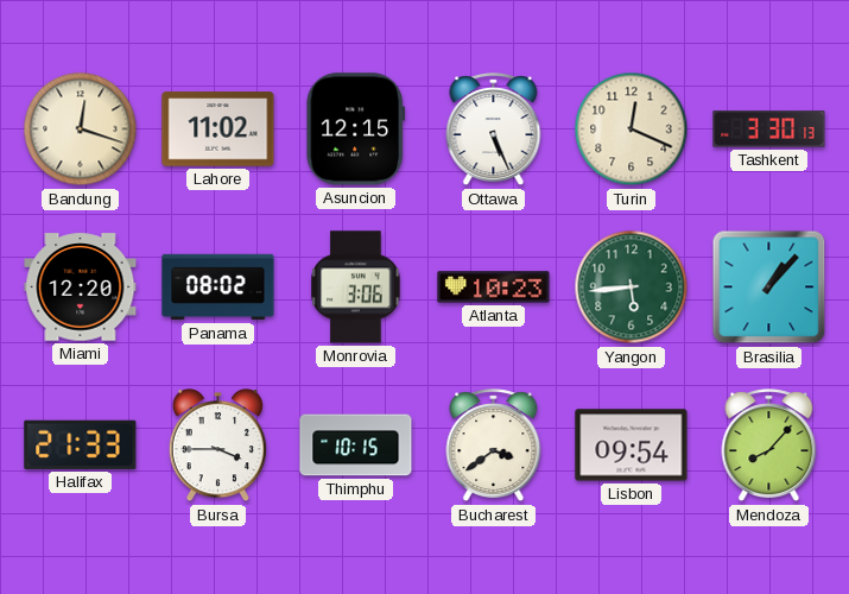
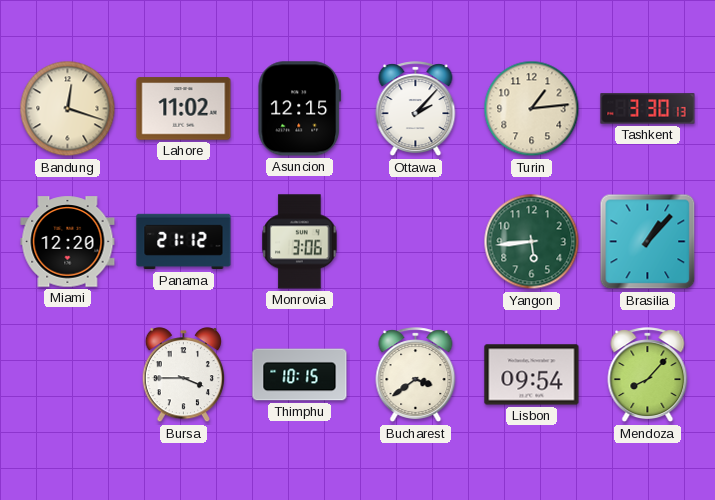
Ottawa: 5:26 -> 2:07 (416, 109)
Turin: 12:19 -> 1:14 (532, 109)
Panama: 08:02 -> 21:12 (184, 242)
Atlanta: 10:23 -> none (494, 287)
Halifax: 21:33 -> none (81, 444)
